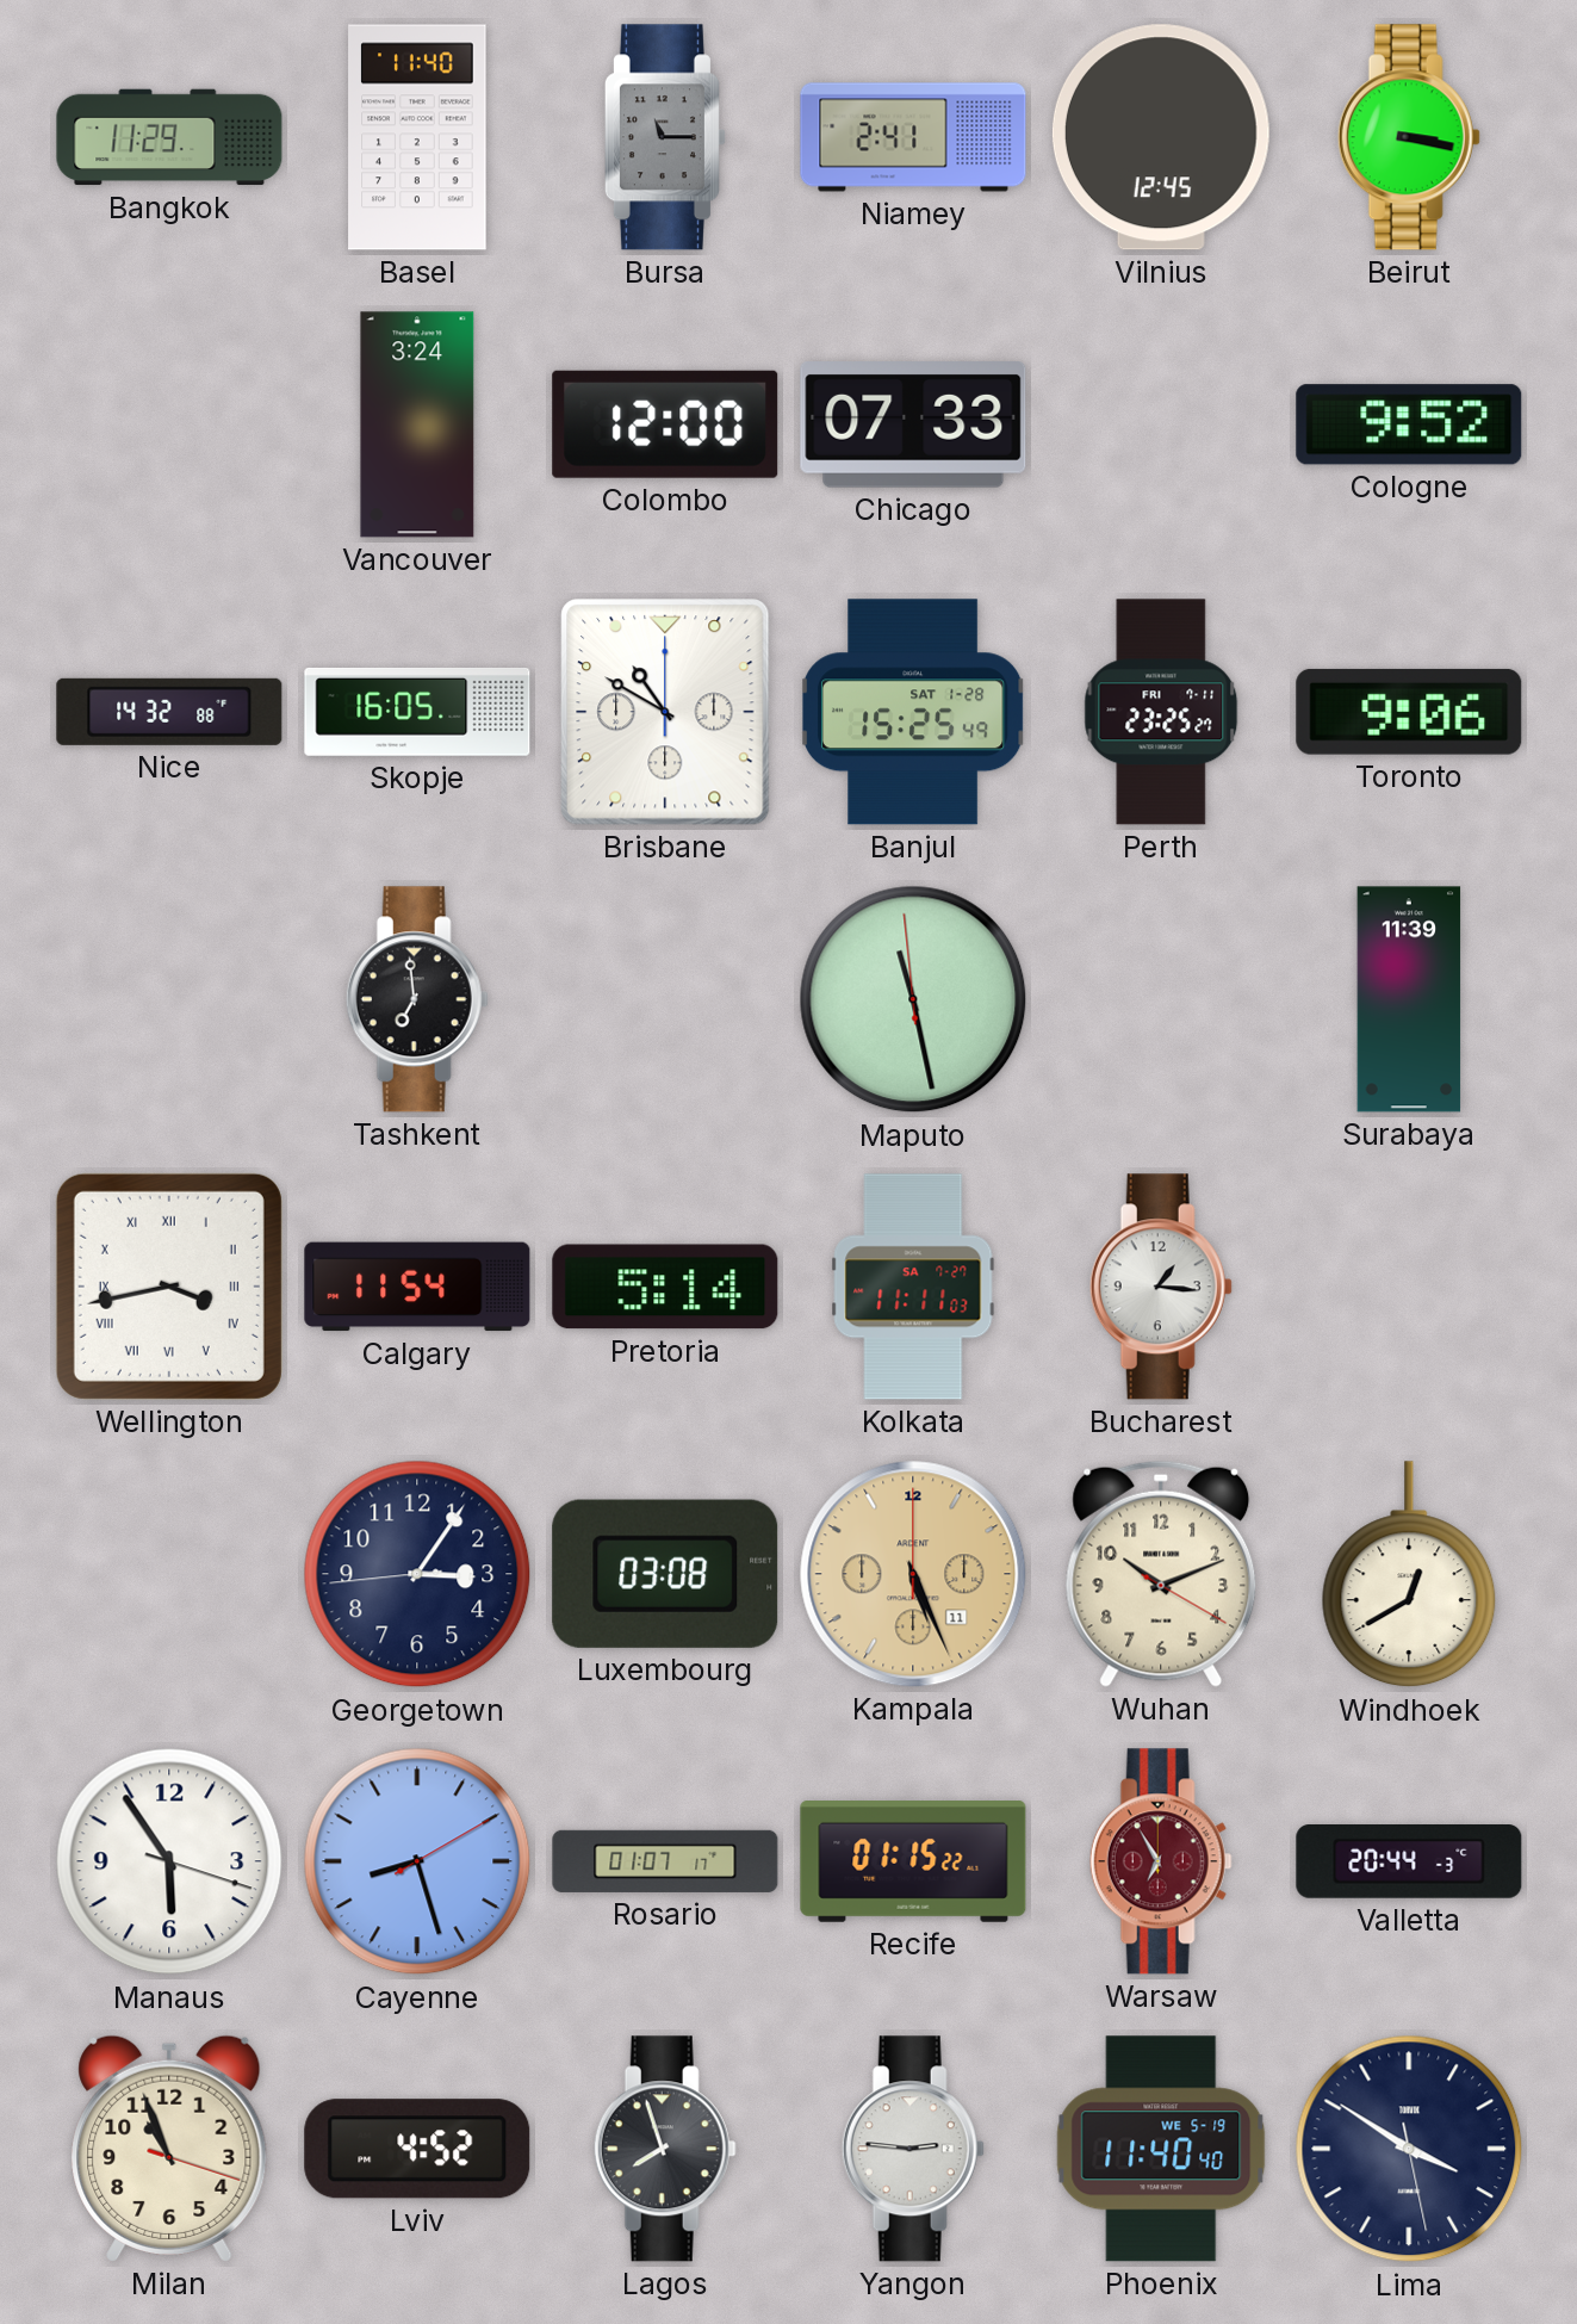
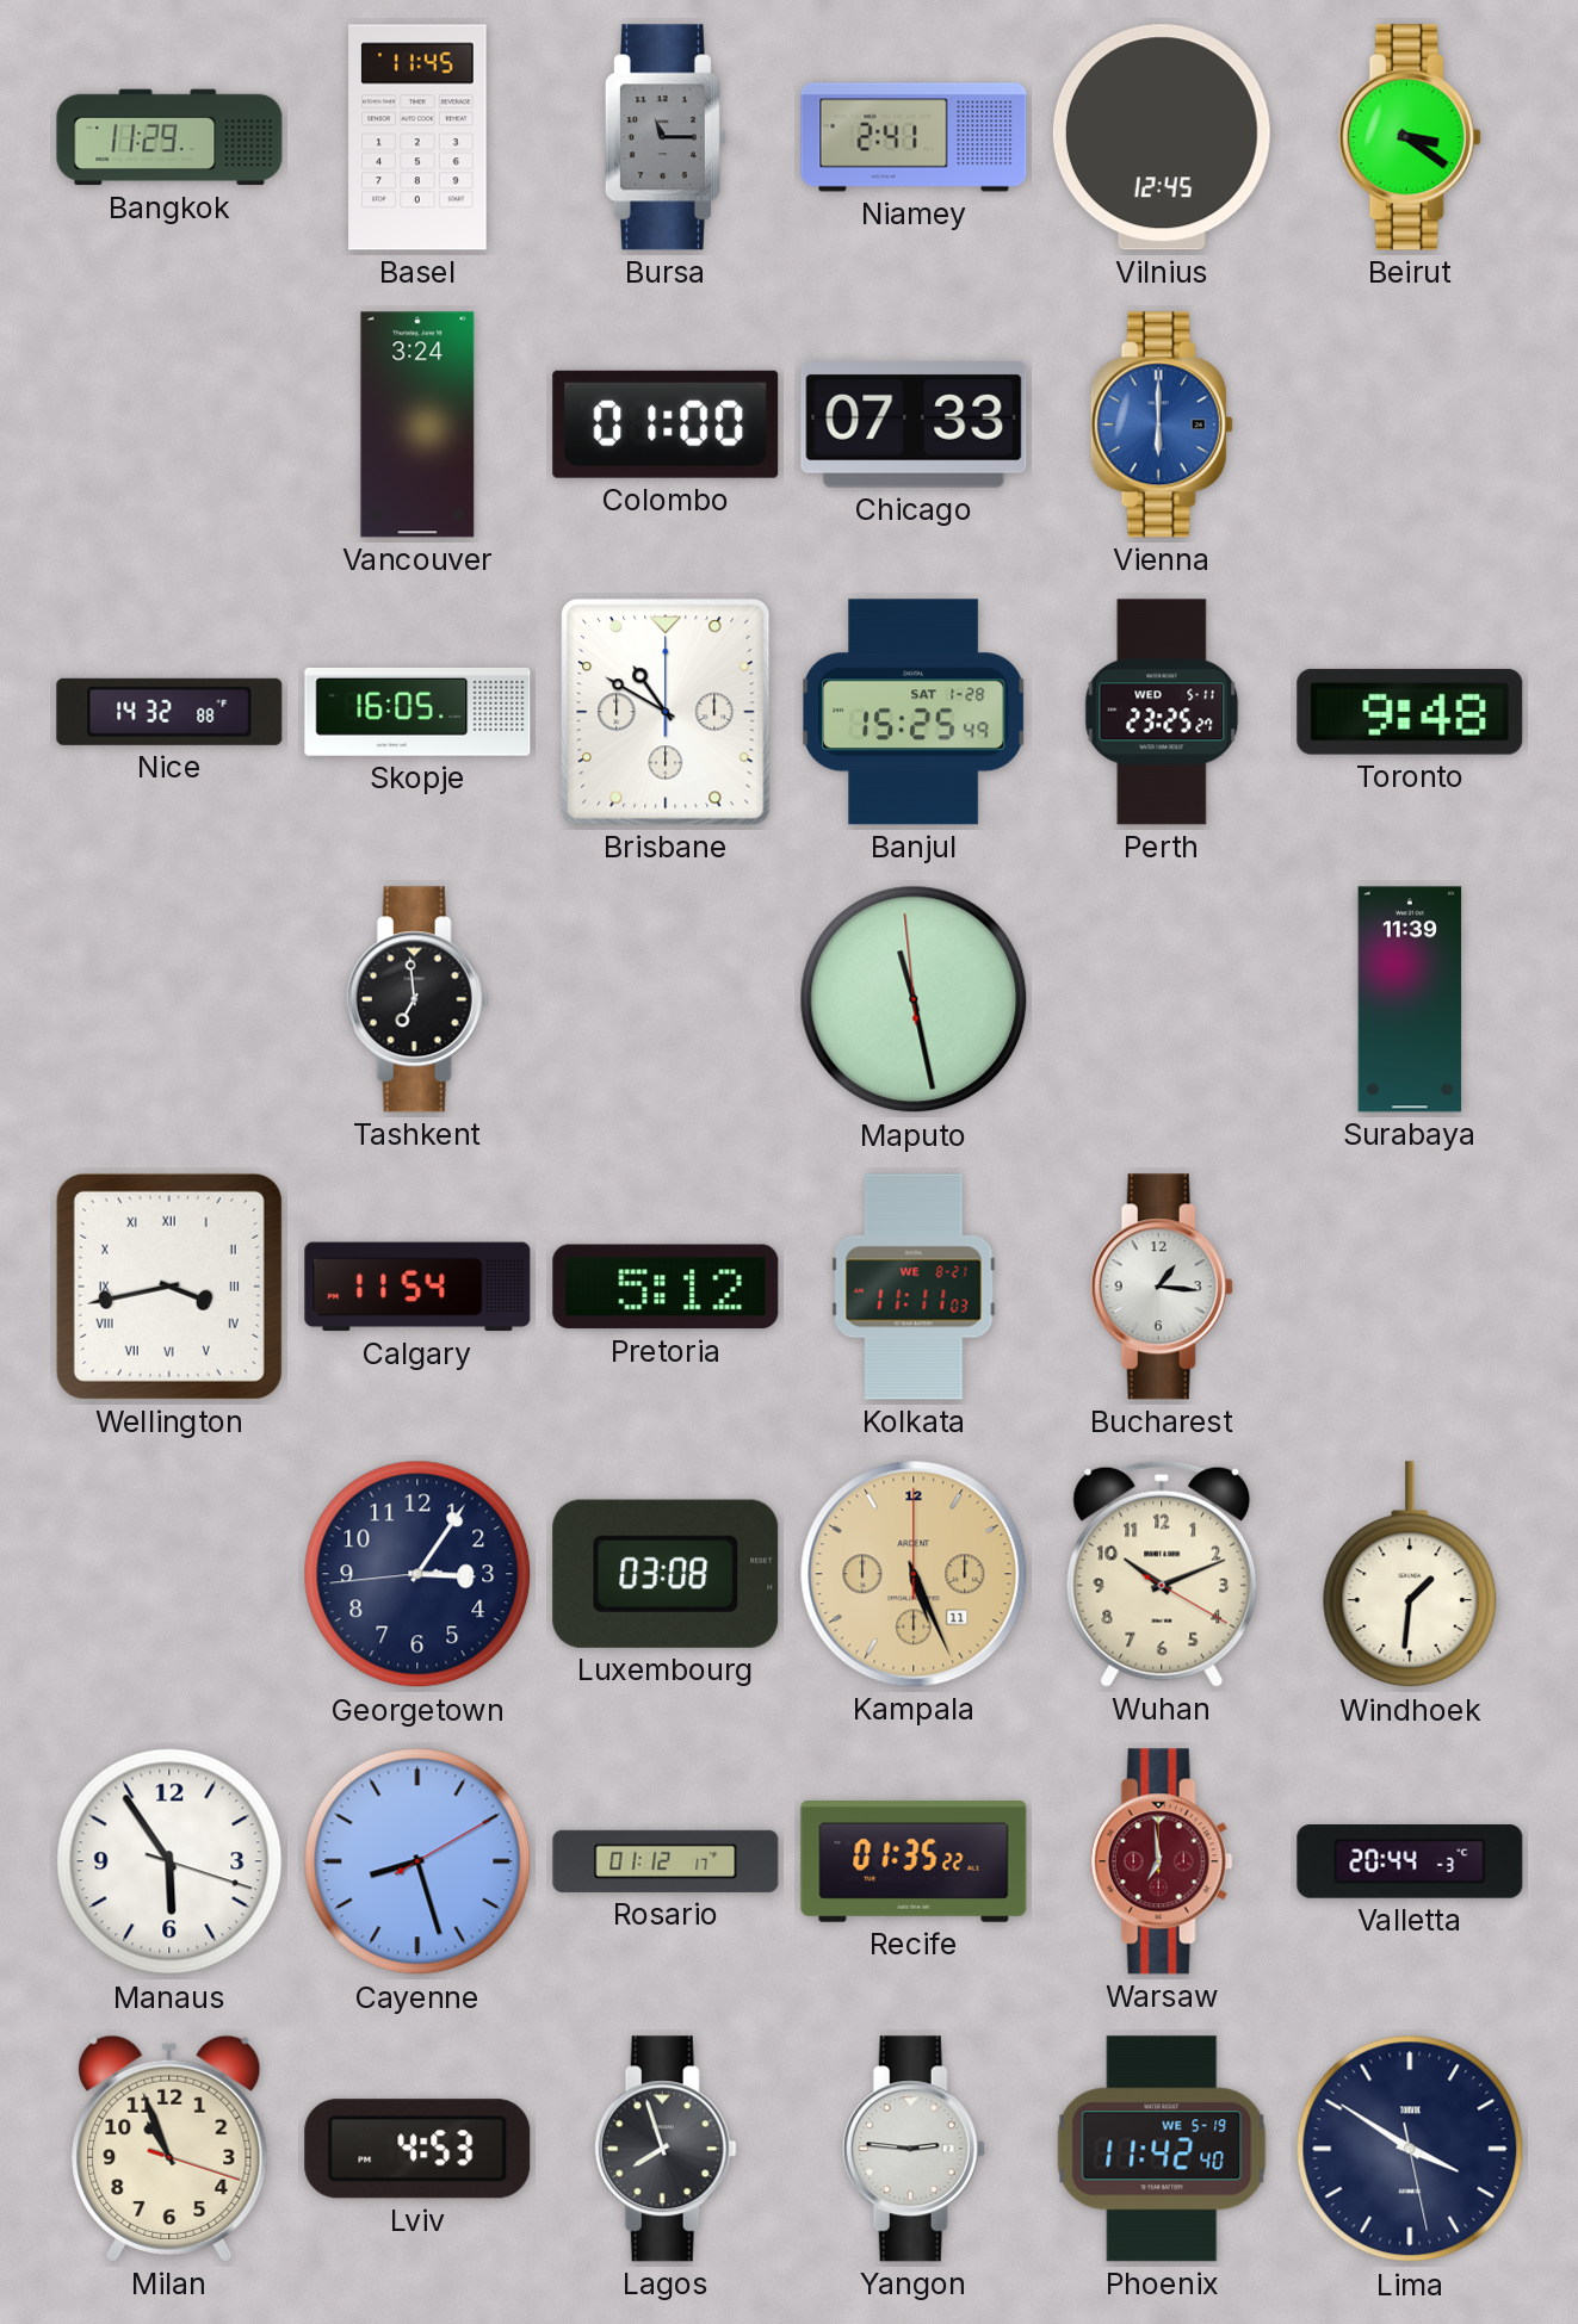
Basel: 11:40 -> 11:45 (417, 137)
Beirut: 3:17 -> 3:21 (1410, 137)
Colombo: 12:00 -> 01:00 (666, 424)
Vienna: none -> 6:00 (1162, 424)
Cologne: 9:52 -> none (1409, 424)
Perth date: FRI 7-11 -> WED 5-11 (1162, 712)
Toronto: 9:06 -> 9:48 (1410, 712)
Pretoria: 5:14 -> 5:12 (666, 1287)
Kolkata date: SA 7-27 -> WE 8-21 (914, 1287)
Windhoek: 12:40 -> 1:31 (1410, 1575)
Rosario: 01:07 -> 01:12 (666, 1861)
Recife: 01:15 -> 01:35 (914, 1863)
Warsaw: 6:55 -> 6:59 (1162, 1861)
Lviv: 4:52 -> 4:53 (417, 2149)
Phoenix: 11:40 -> 11:42 (1162, 2149)
